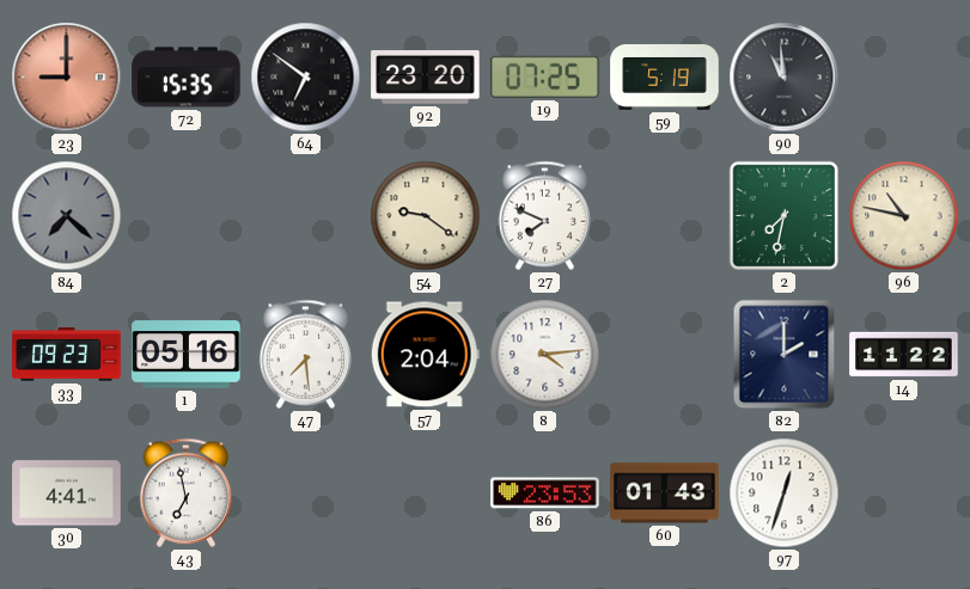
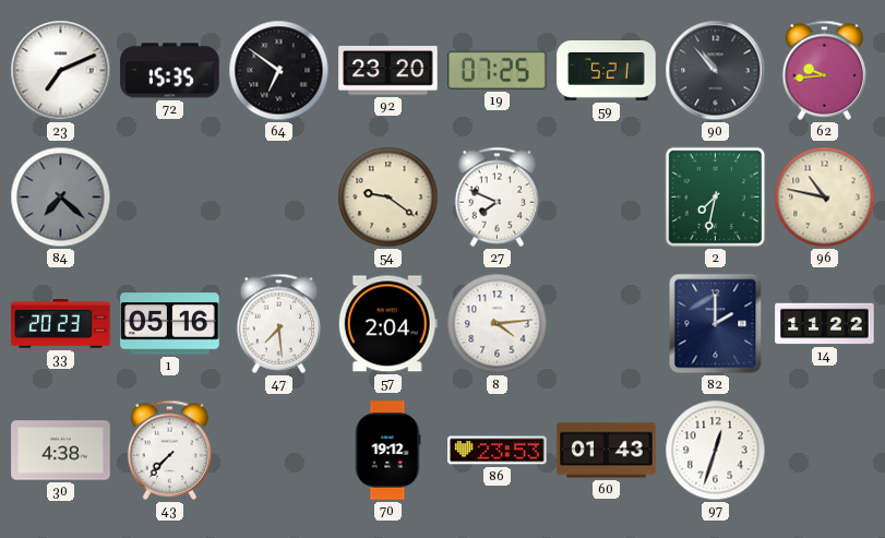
23: 9:00 -> 7:11 (61, 71)
23 dial: salmon -> white (61, 71)
59: 5:19 -> 5:21 (607, 71)
90: 10:59 -> 10:53 (716, 71)
62: none -> 9:44 (825, 70)
33: 09:23 -> 20:23 (61, 324)
30: 4:41 -> 4:38 (61, 451)
43: 6:58 -> 7:37 (170, 450)
70: none -> 19:12 (387, 451)
